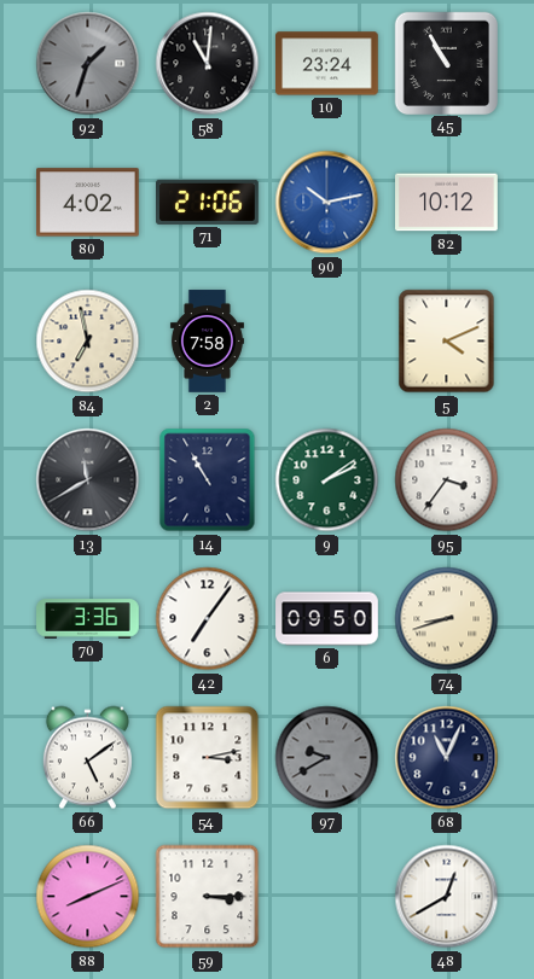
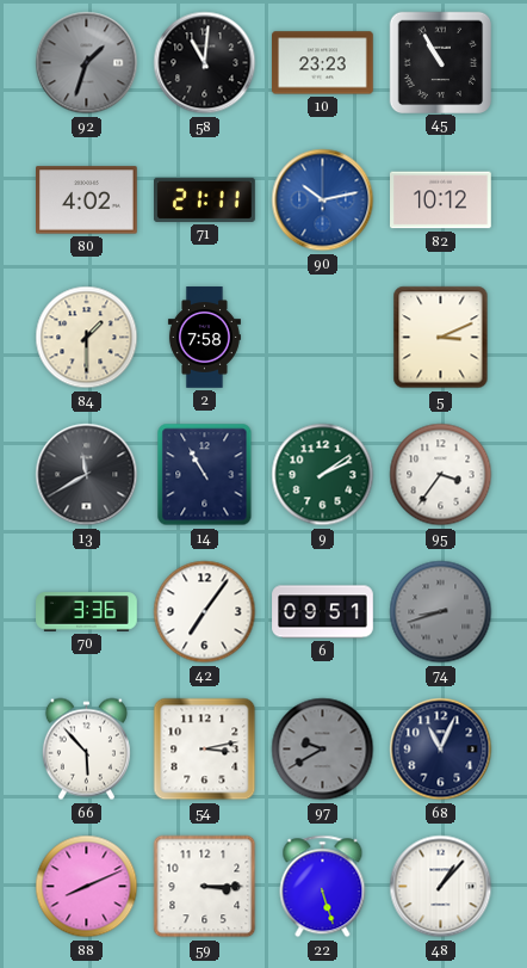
10: 23:24 -> 23:23 (323, 63)
71: 21:06 -> 21:11 (205, 199)
84: 6:58 -> 1:30 (87, 338)
5: 4:11 -> 3:11 (441, 338)
6: 09:50 -> 09:51 (323, 612)
74 dial: cream -> grey (441, 612)
66: 5:09 -> 5:53 (86, 750)
22: none -> 5:27 (323, 887)
48: 12:40 -> 1:07 (441, 887)
